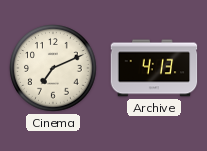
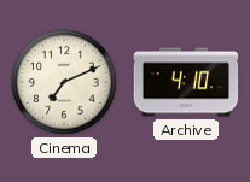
Archive: 4:13 -> 4:10 (186, 82)
